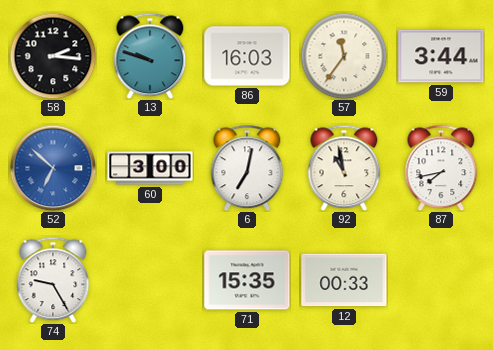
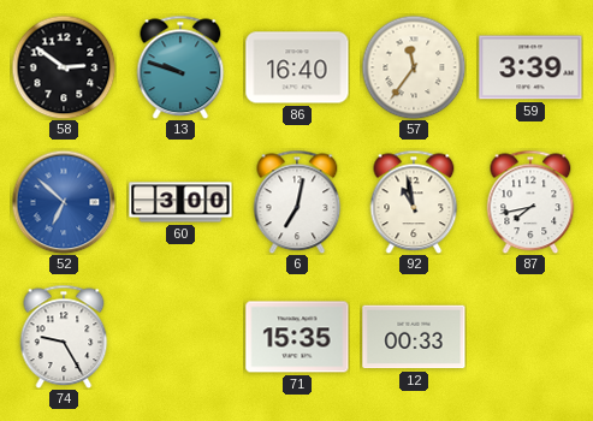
58: 2:16 -> 2:51 (64, 67)
86: 16:03 -> 16:40 (297, 67)
59: 3:44 -> 3:39 (530, 67)
